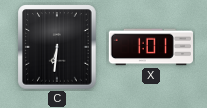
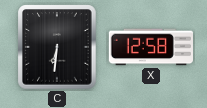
X: 1:01 -> 12:58 (150, 47)
